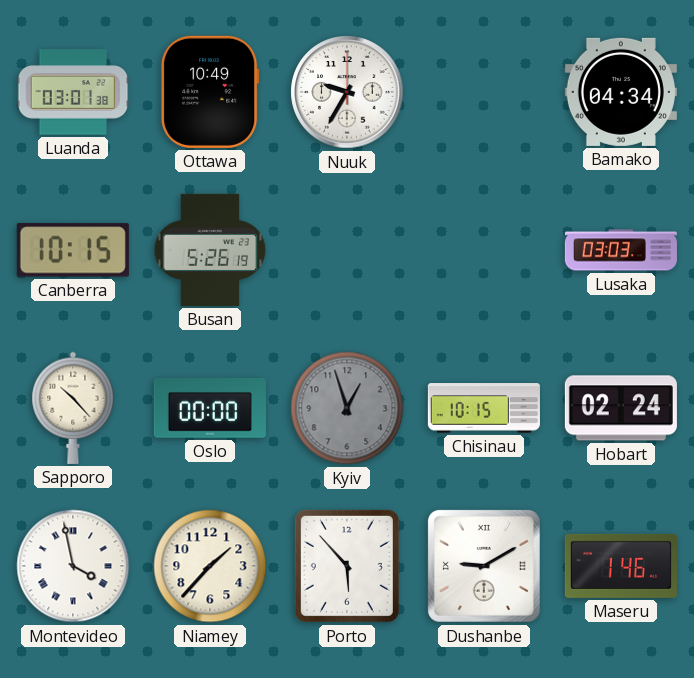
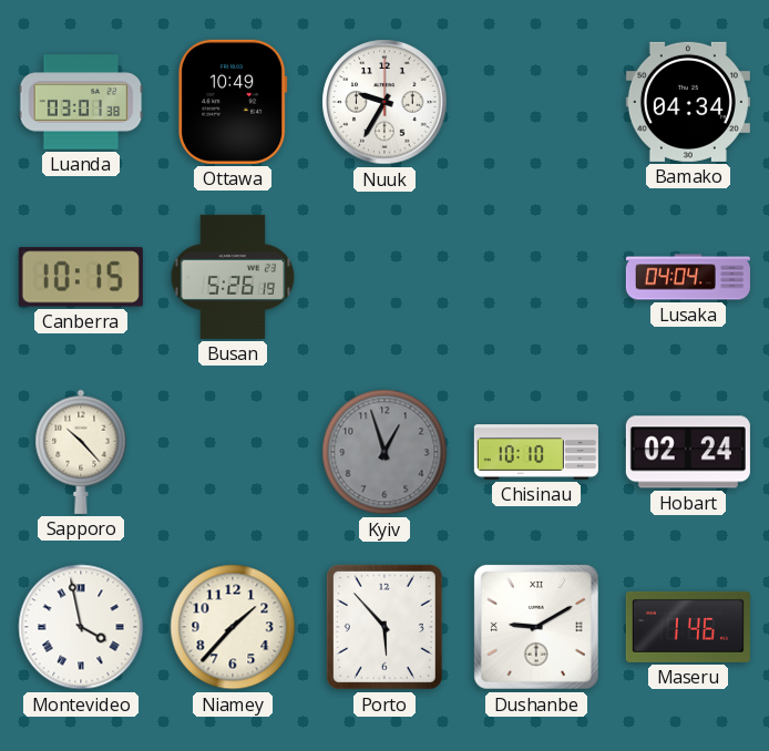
Lusaka: 03:03 -> 04:04 (688, 277)
Oslo: 00:00 -> none (210, 409)
Chisinau: 10:15 -> 10:10 (536, 452)
